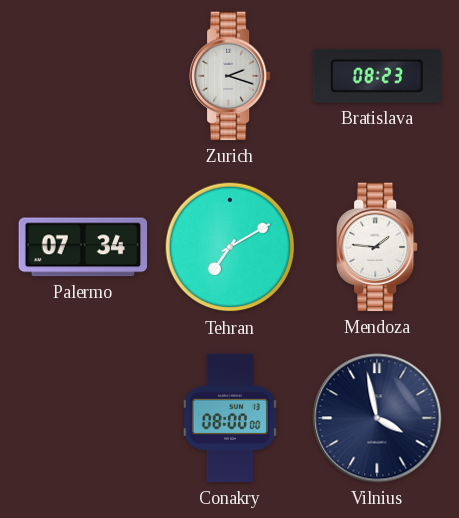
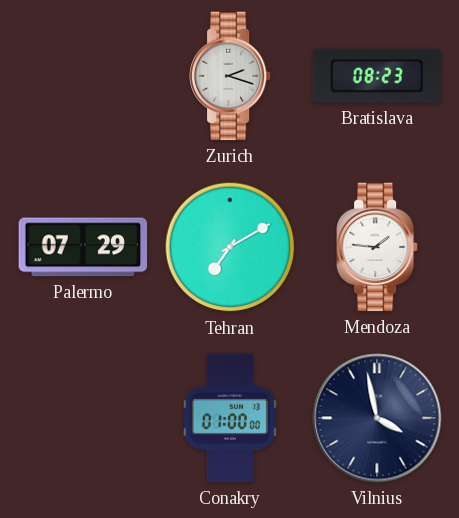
Palermo: 07:34 -> 07:29 (83, 247)
Conakry: 08:00 -> 01:00 (230, 418)
